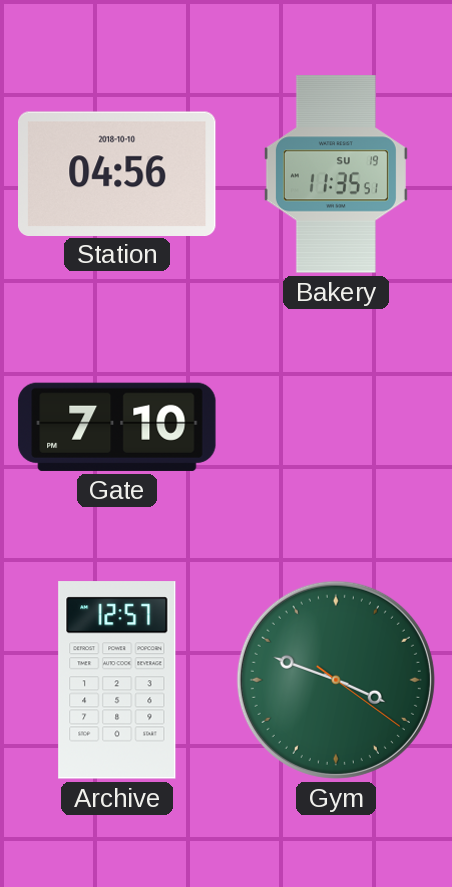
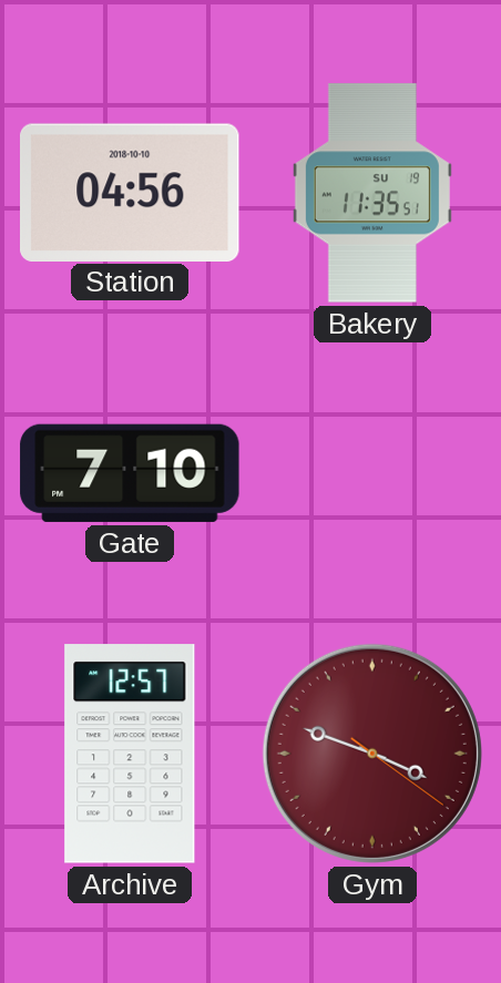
Gym dial: green -> burgundy (372, 754)
